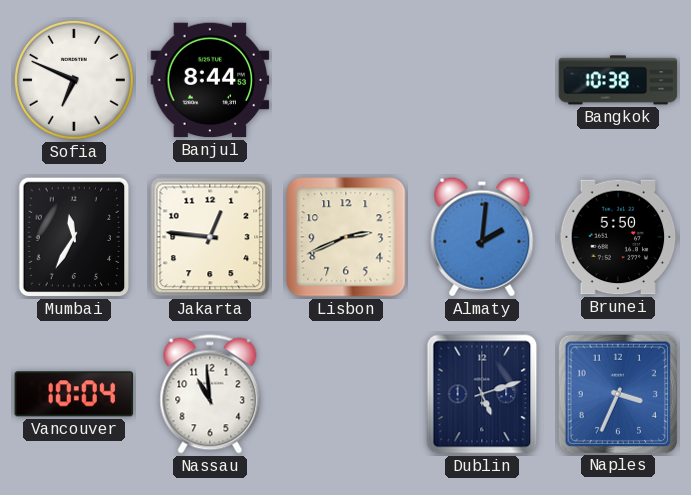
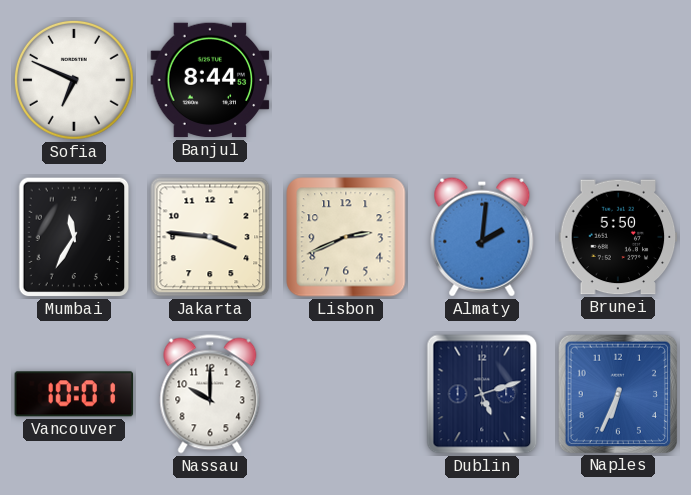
Bangkok: 10:38 -> none (618, 80)
Jakarta: 12:46 -> 3:46 (210, 237)
Vancouver: 10:04 -> 10:01 (74, 394)
Nassau: 10:59 -> 10:00 (210, 394)
Naples: 3:34 -> 6:34 (617, 393)
